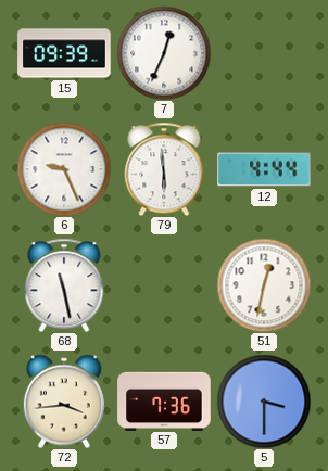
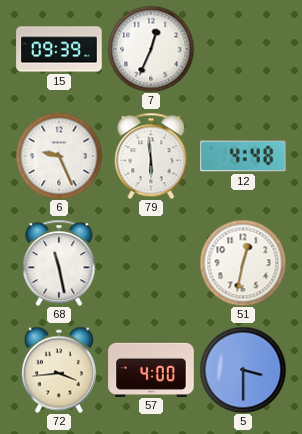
12: 4:44 -> 4:48 (243, 156)
57: 7:36 -> 4:00 (151, 369)
